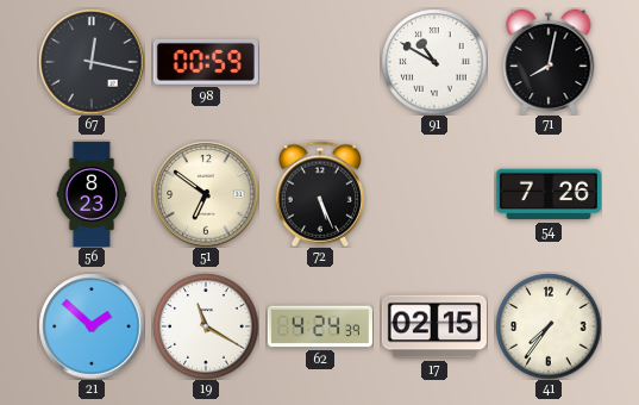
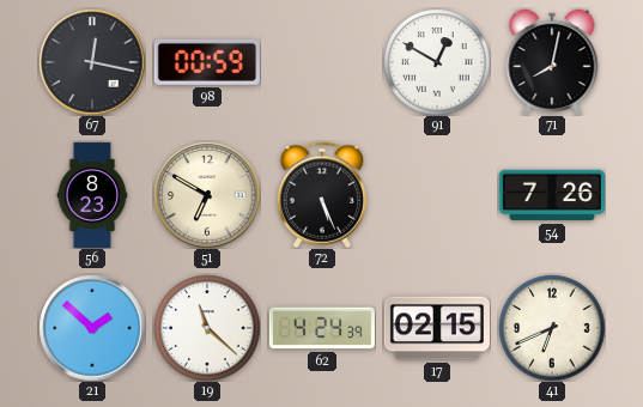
91: 10:50 -> 12:50 (437, 62)
51: 6:51 -> 6:50 (207, 195)
19: 11:20 -> 11:22 (207, 328)
41: 7:36 -> 6:41 (552, 328)
